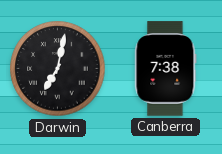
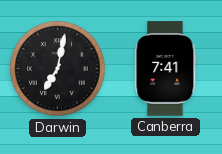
Canberra: 7:38 -> 7:41 (166, 69)
